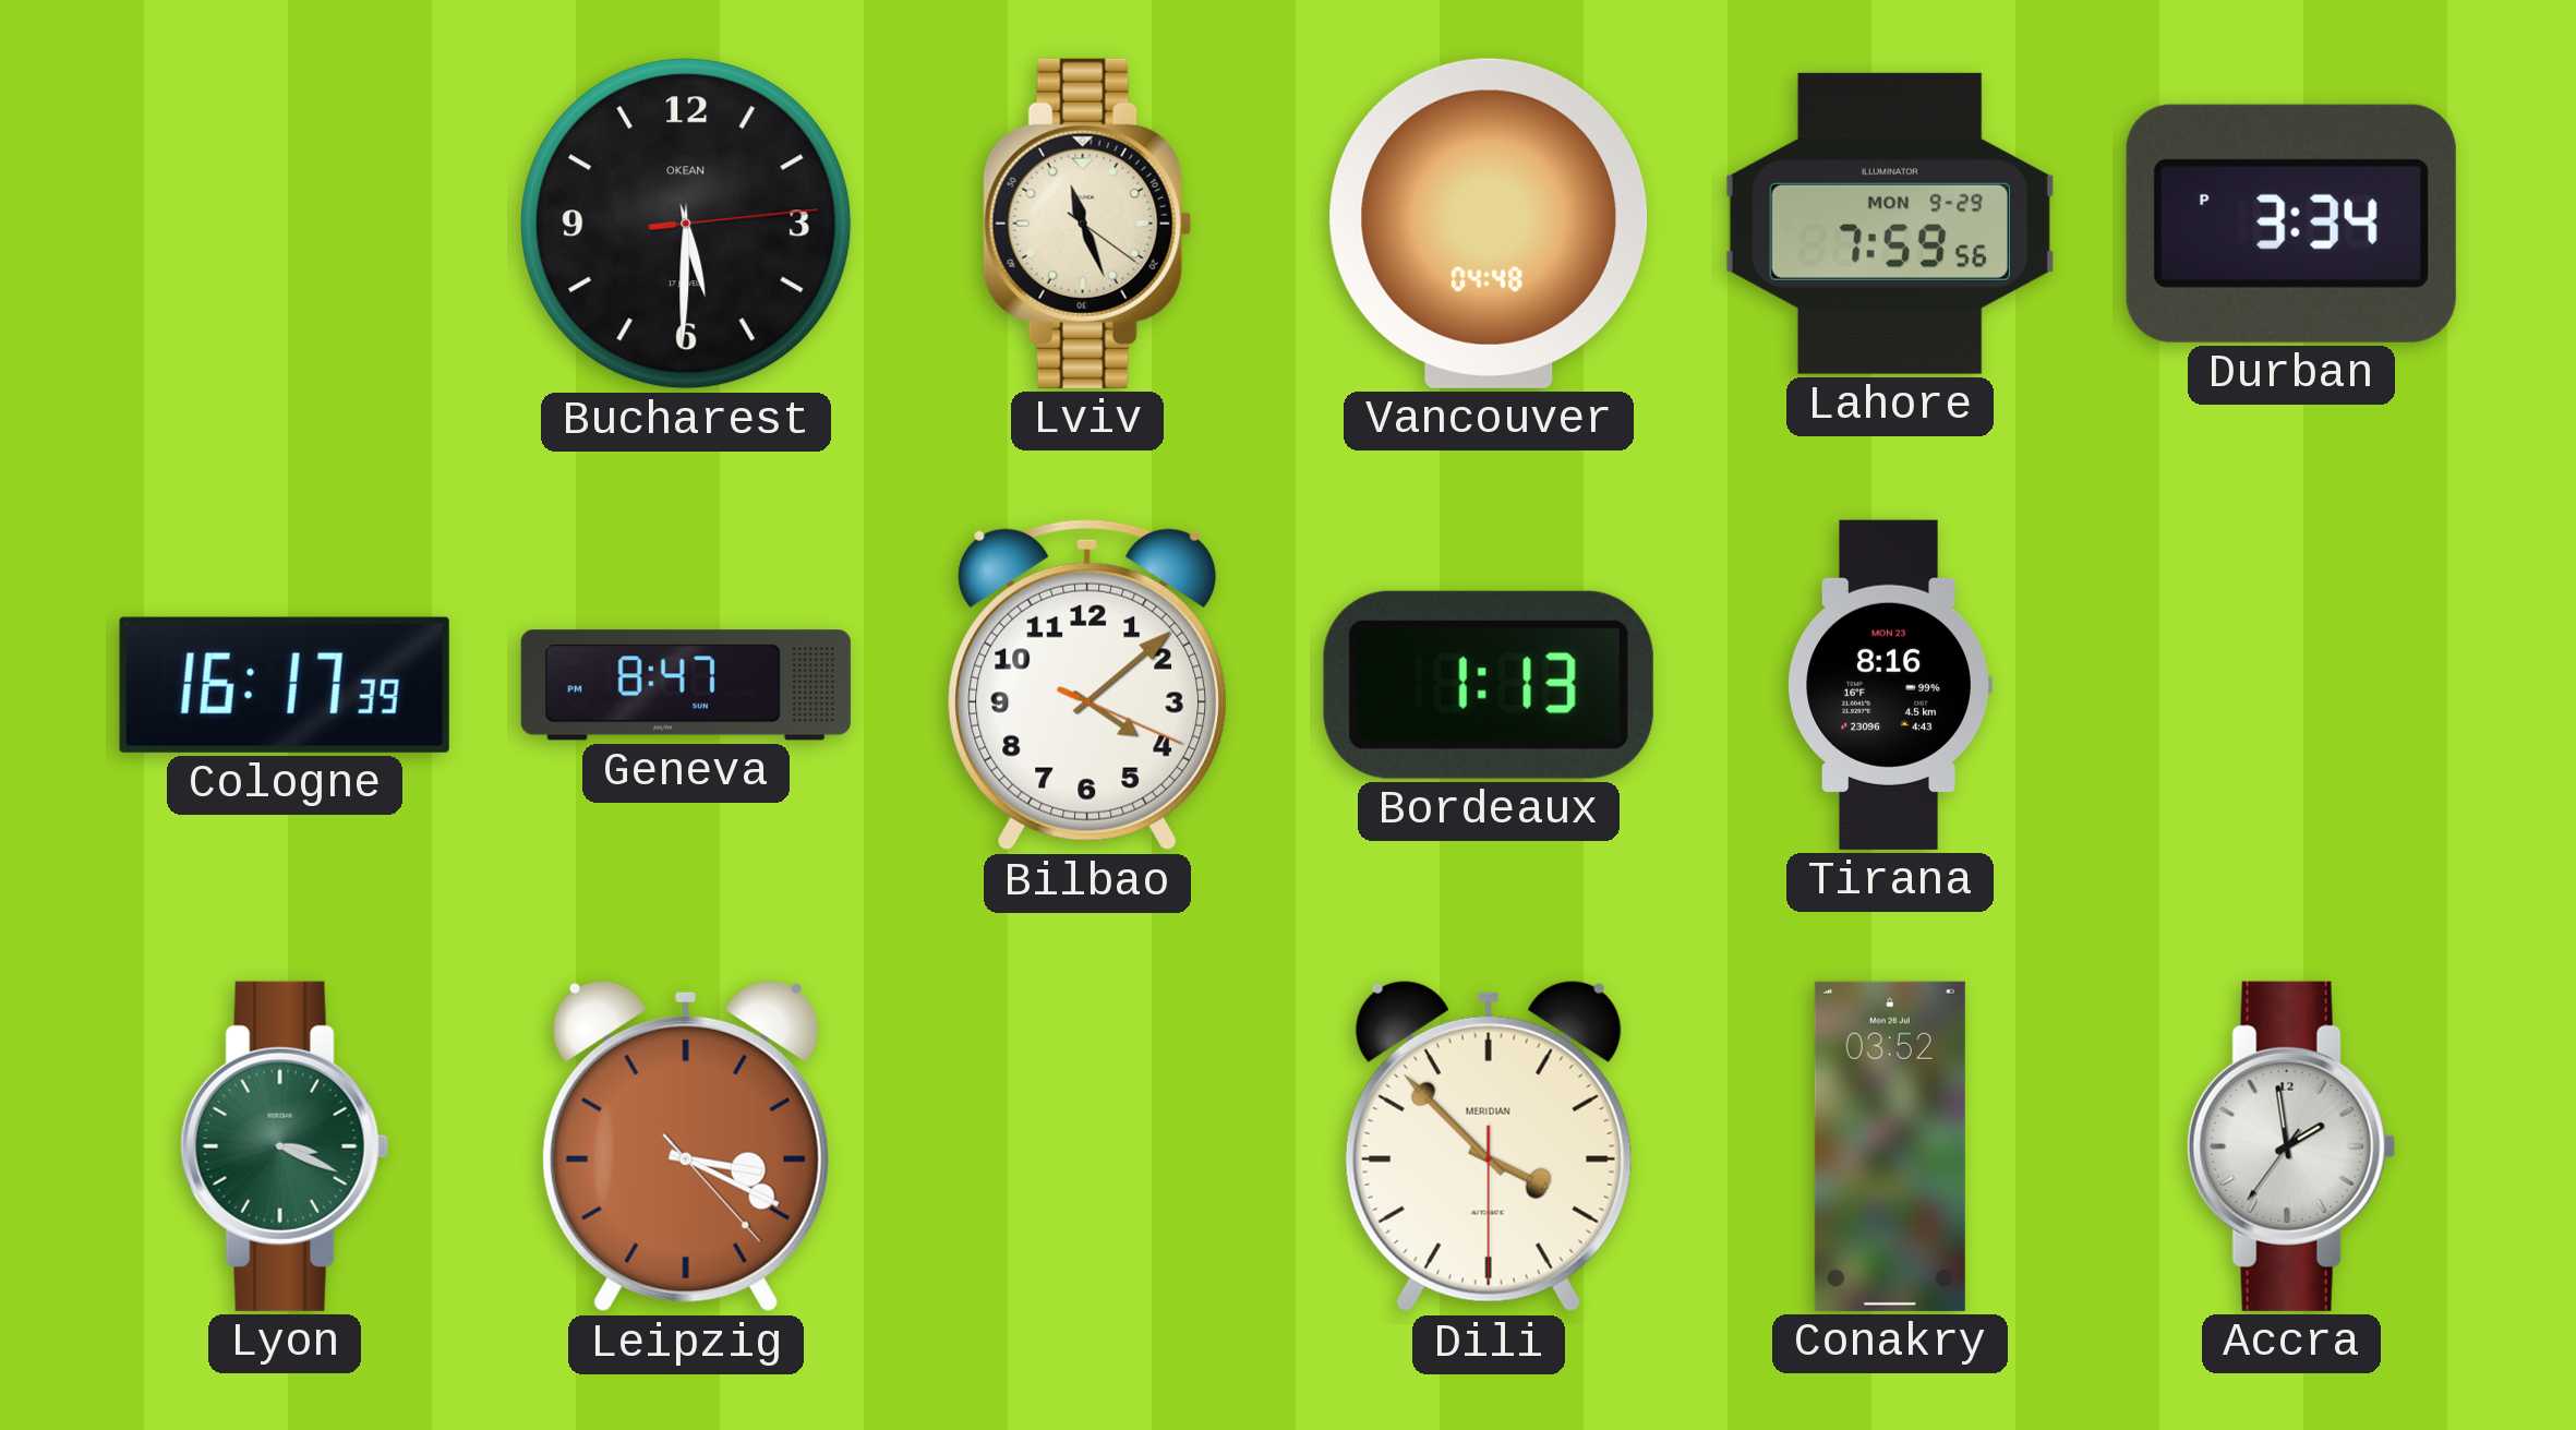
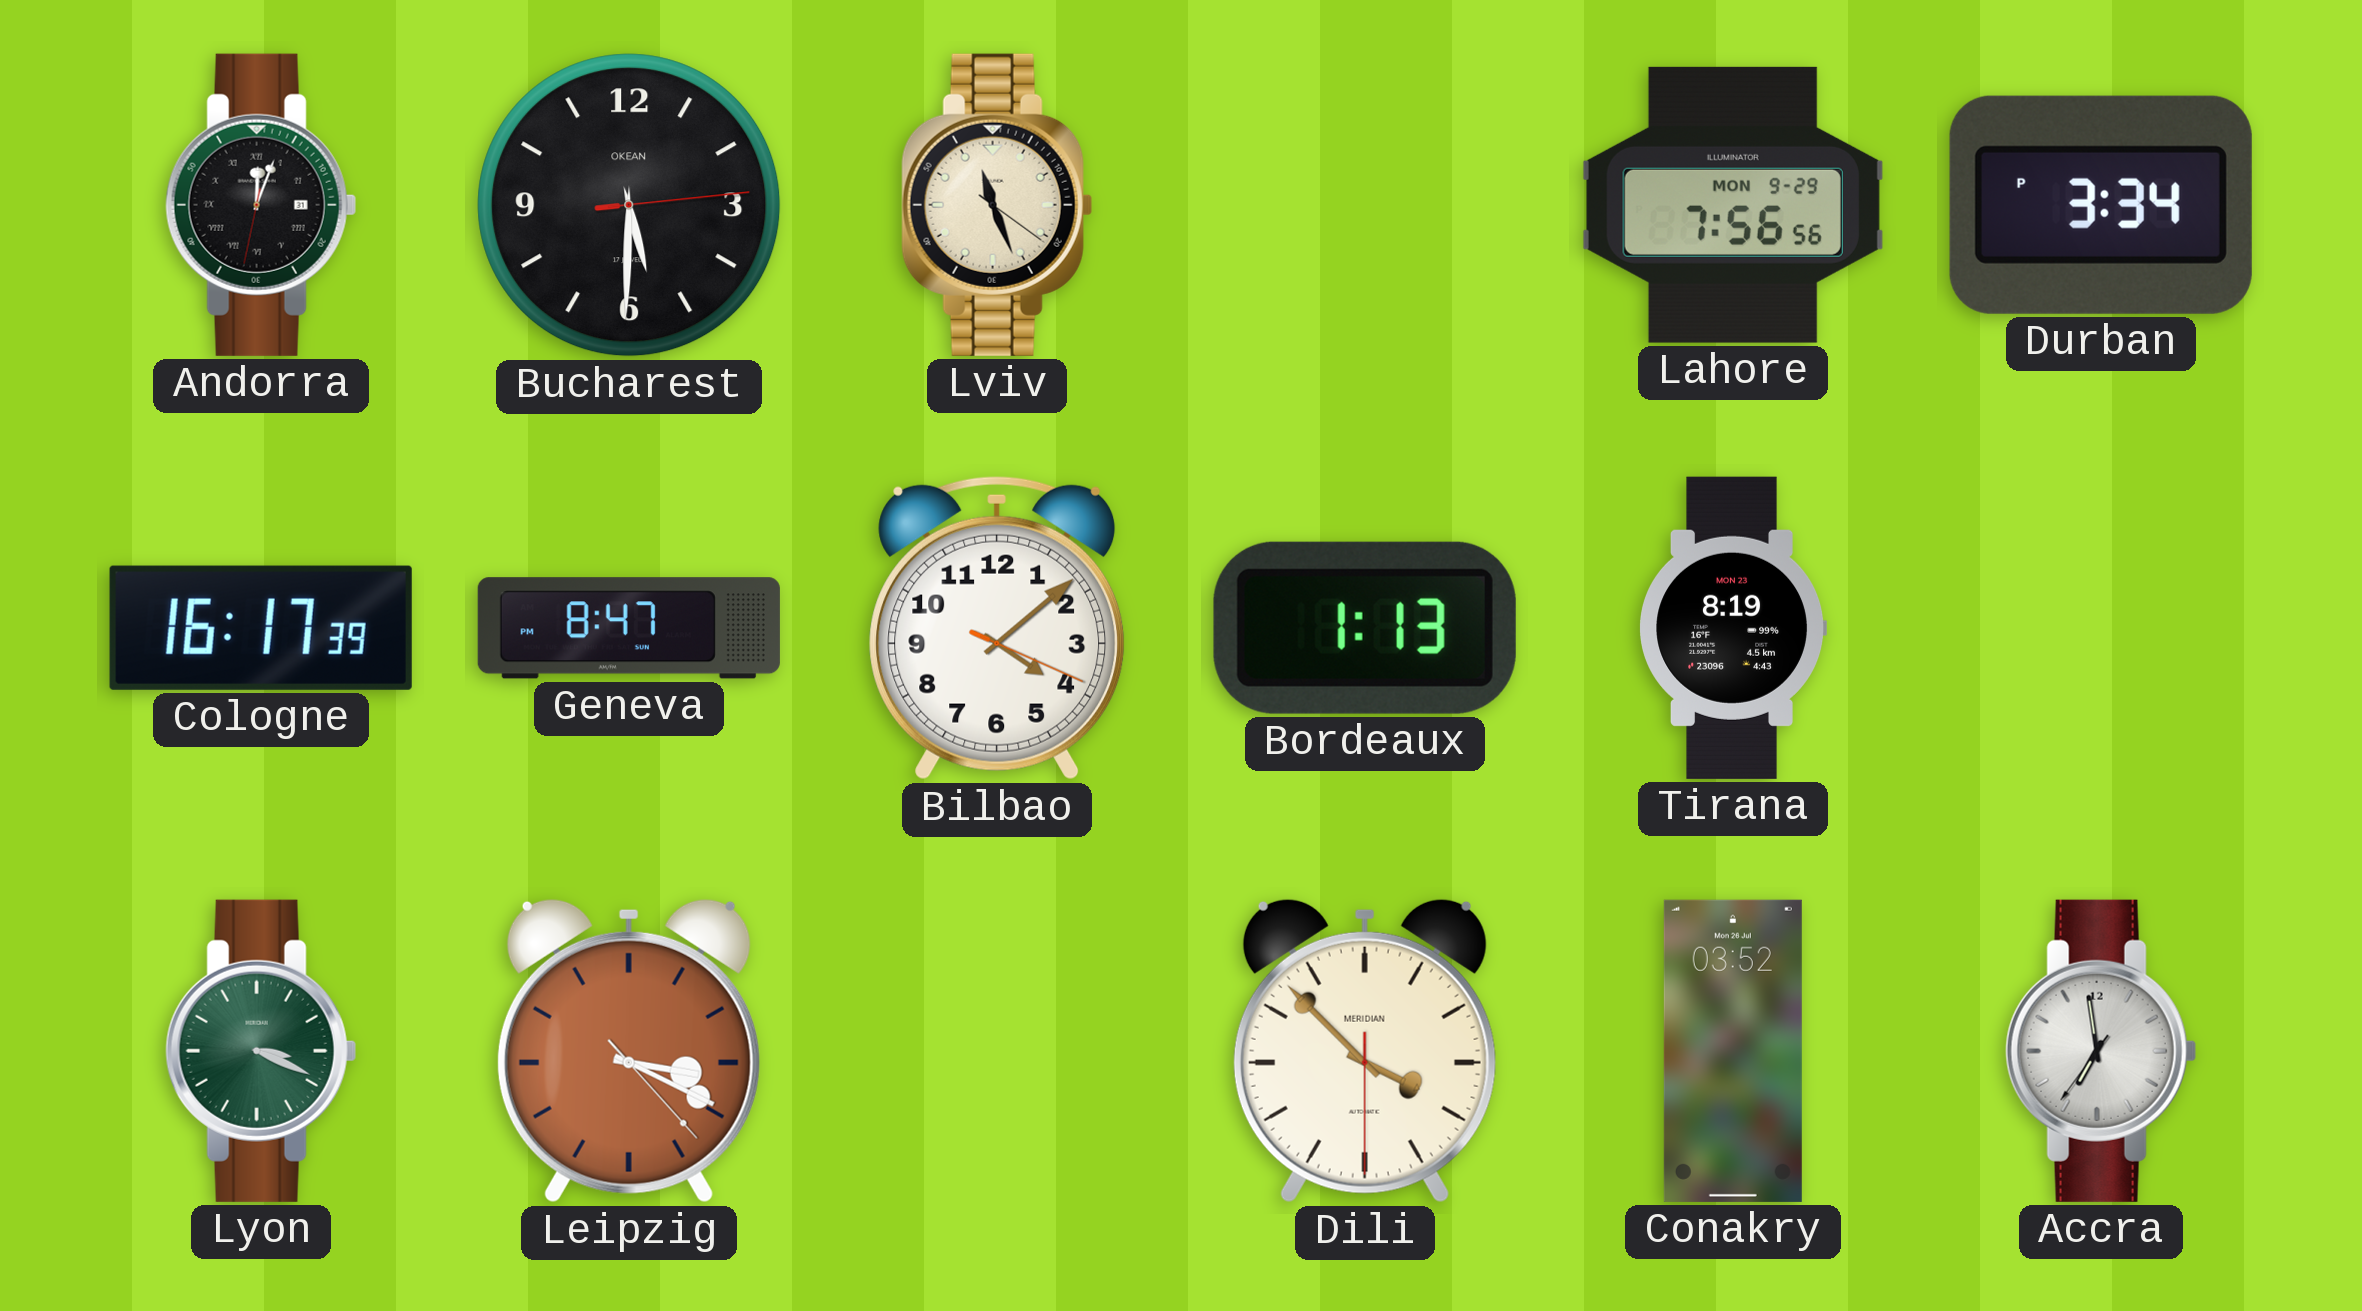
Andorra: none -> 12:03 (261, 205)
Vancouver: 04:48 -> none (1489, 224)
Lahore: 7:59 -> 7:56 (1733, 205)
Tirana: 8:16 -> 8:19 (1732, 628)
Accra: 1:58 -> 6:58 (2101, 1051)
